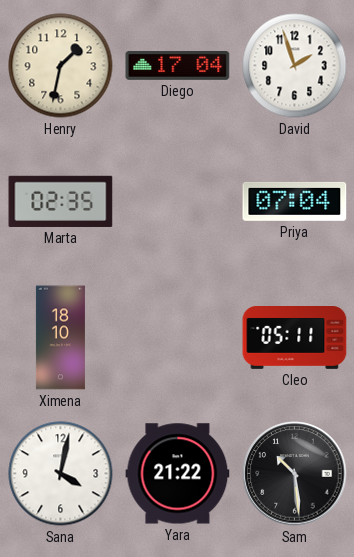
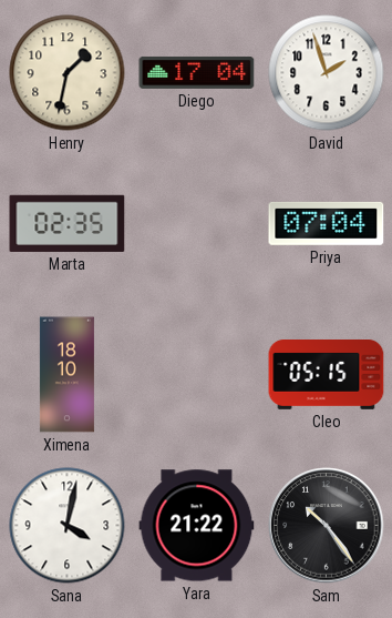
Cleo: 05:11 -> 05:15 (327, 375)
Sam: 10:29 -> 10:24 (327, 526)
